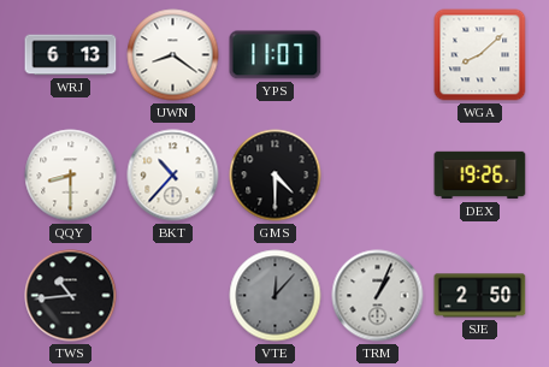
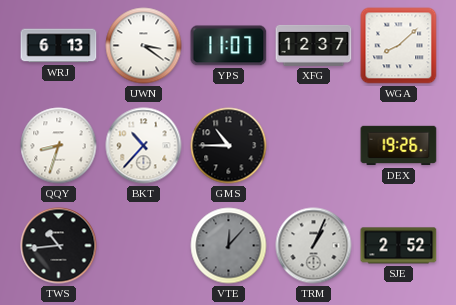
UWN: 8:21 -> 3:21 (144, 46)
XFG: none -> 12:37 (314, 45)
QQY: 8:30 -> 8:33 (59, 146)
GMS: 4:30 -> 10:45 (229, 146)
SJE: 2:50 -> 2:52 (399, 246)
